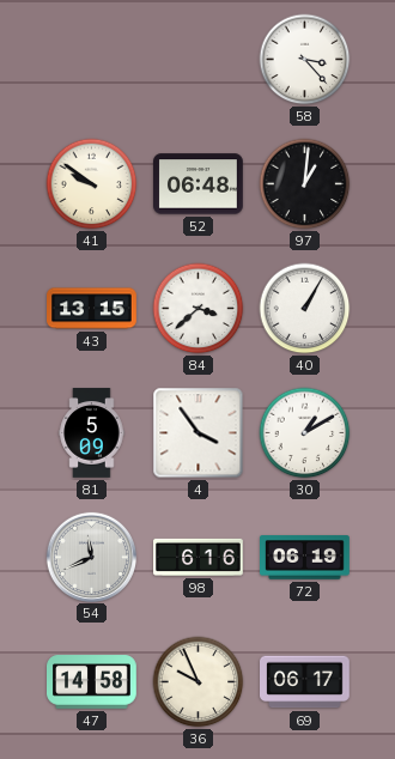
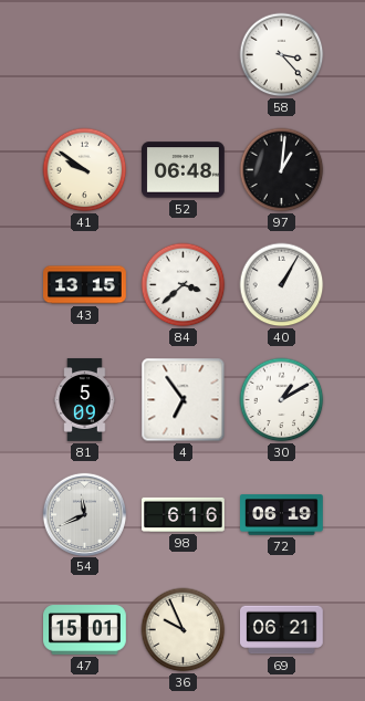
4: 3:54 -> 6:54 (184, 400)
47: 14:58 -> 15:01 (85, 630)
69: 06:17 -> 06:21 (282, 630)
